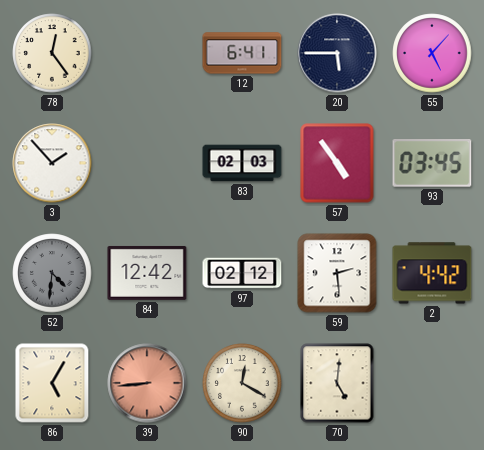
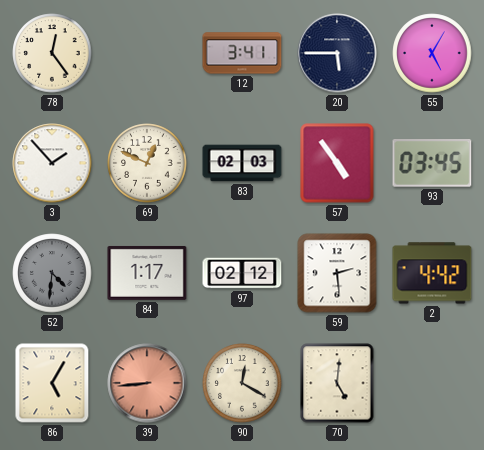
12: 6:41 -> 3:41 (242, 53)
55: 5:07 -> 5:05 (432, 53)
69: none -> 12:49 (147, 163)
84: 12:42 -> 1:17 (147, 273)
